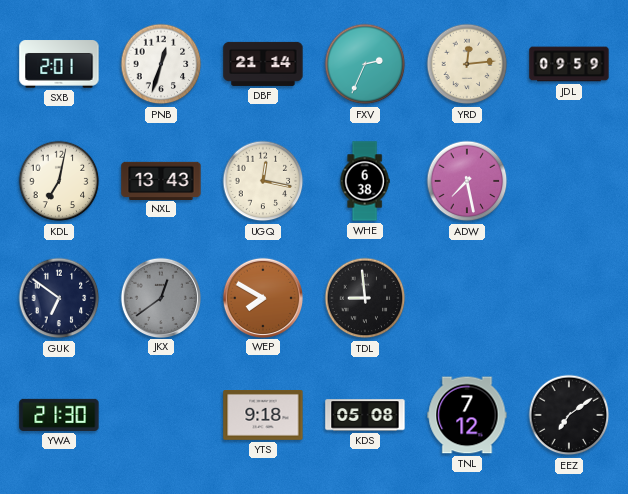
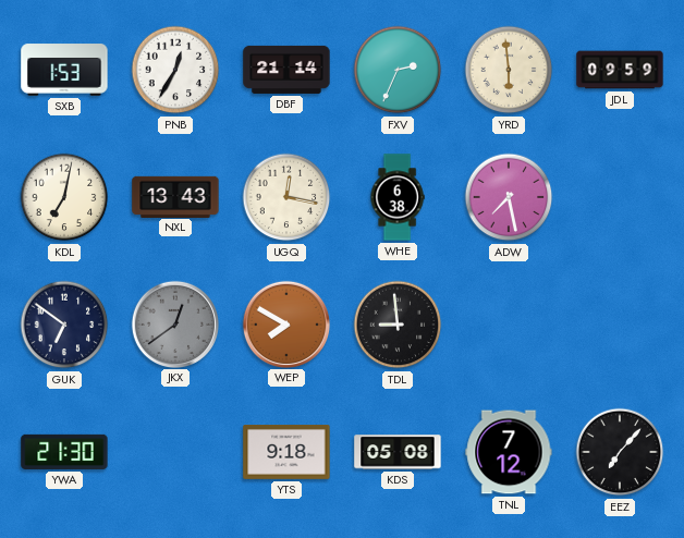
SXB: 2:01 -> 1:53 (64, 70)
PNB: 12:33 -> 12:35 (175, 70)
YRD: 12:14 -> 5:59 (509, 70)
EEZ: 7:09 -> 7:07 (620, 452)
